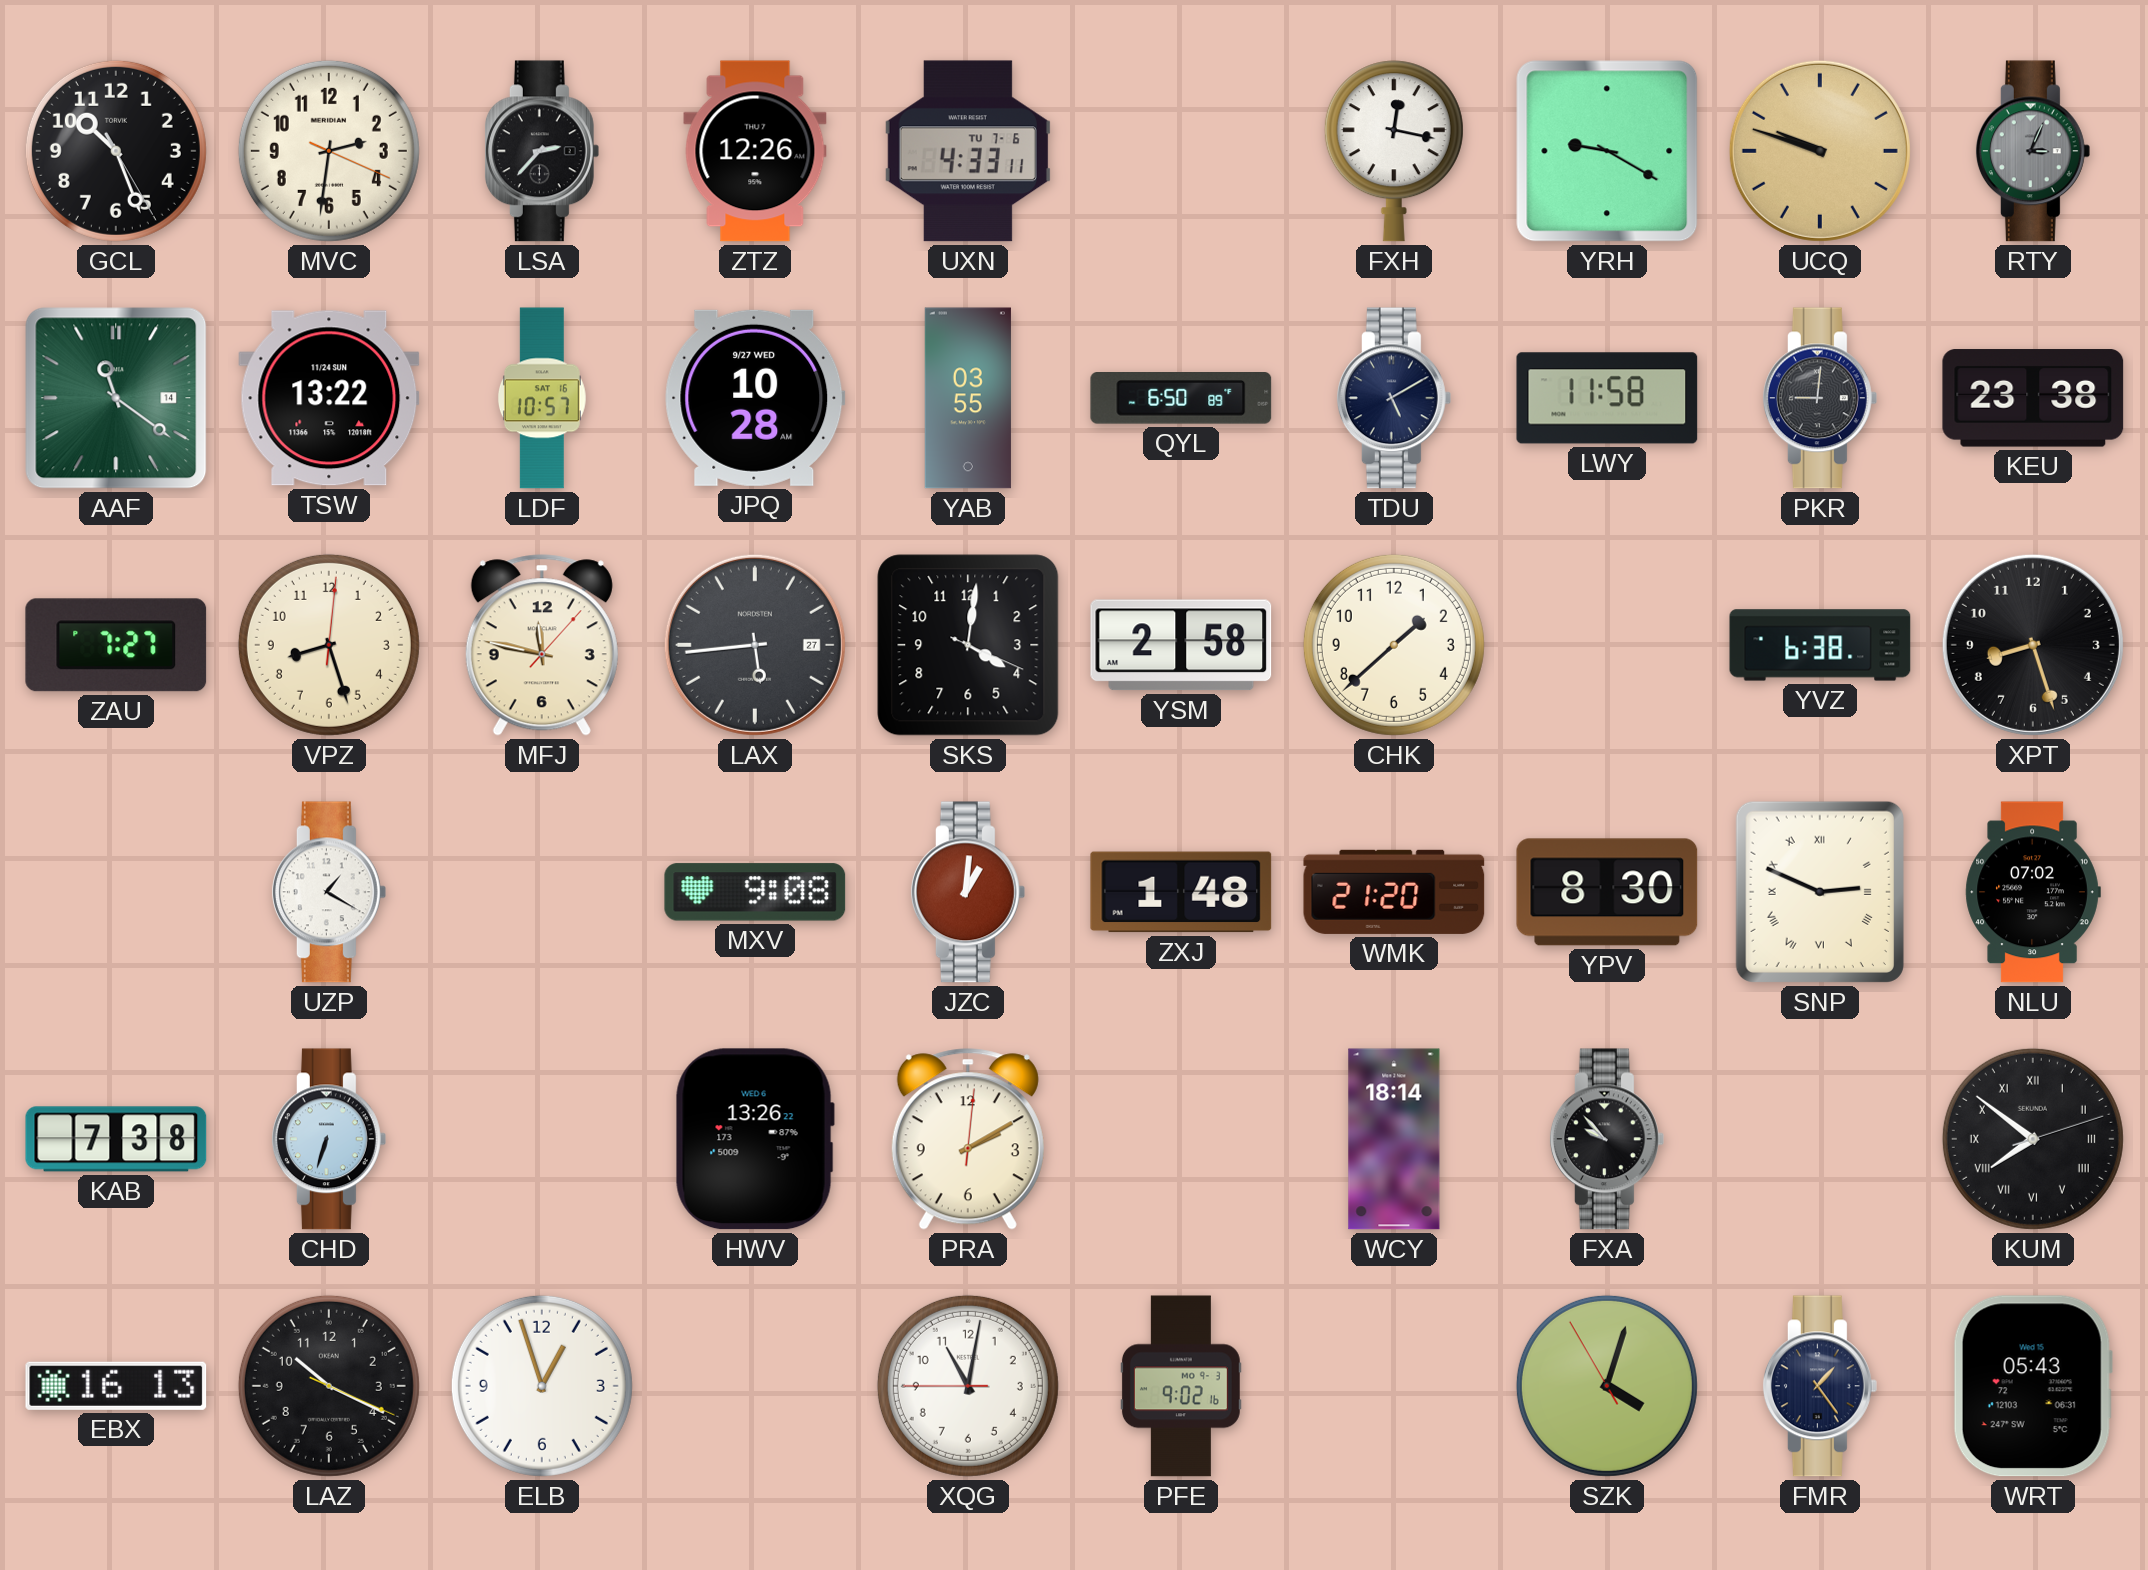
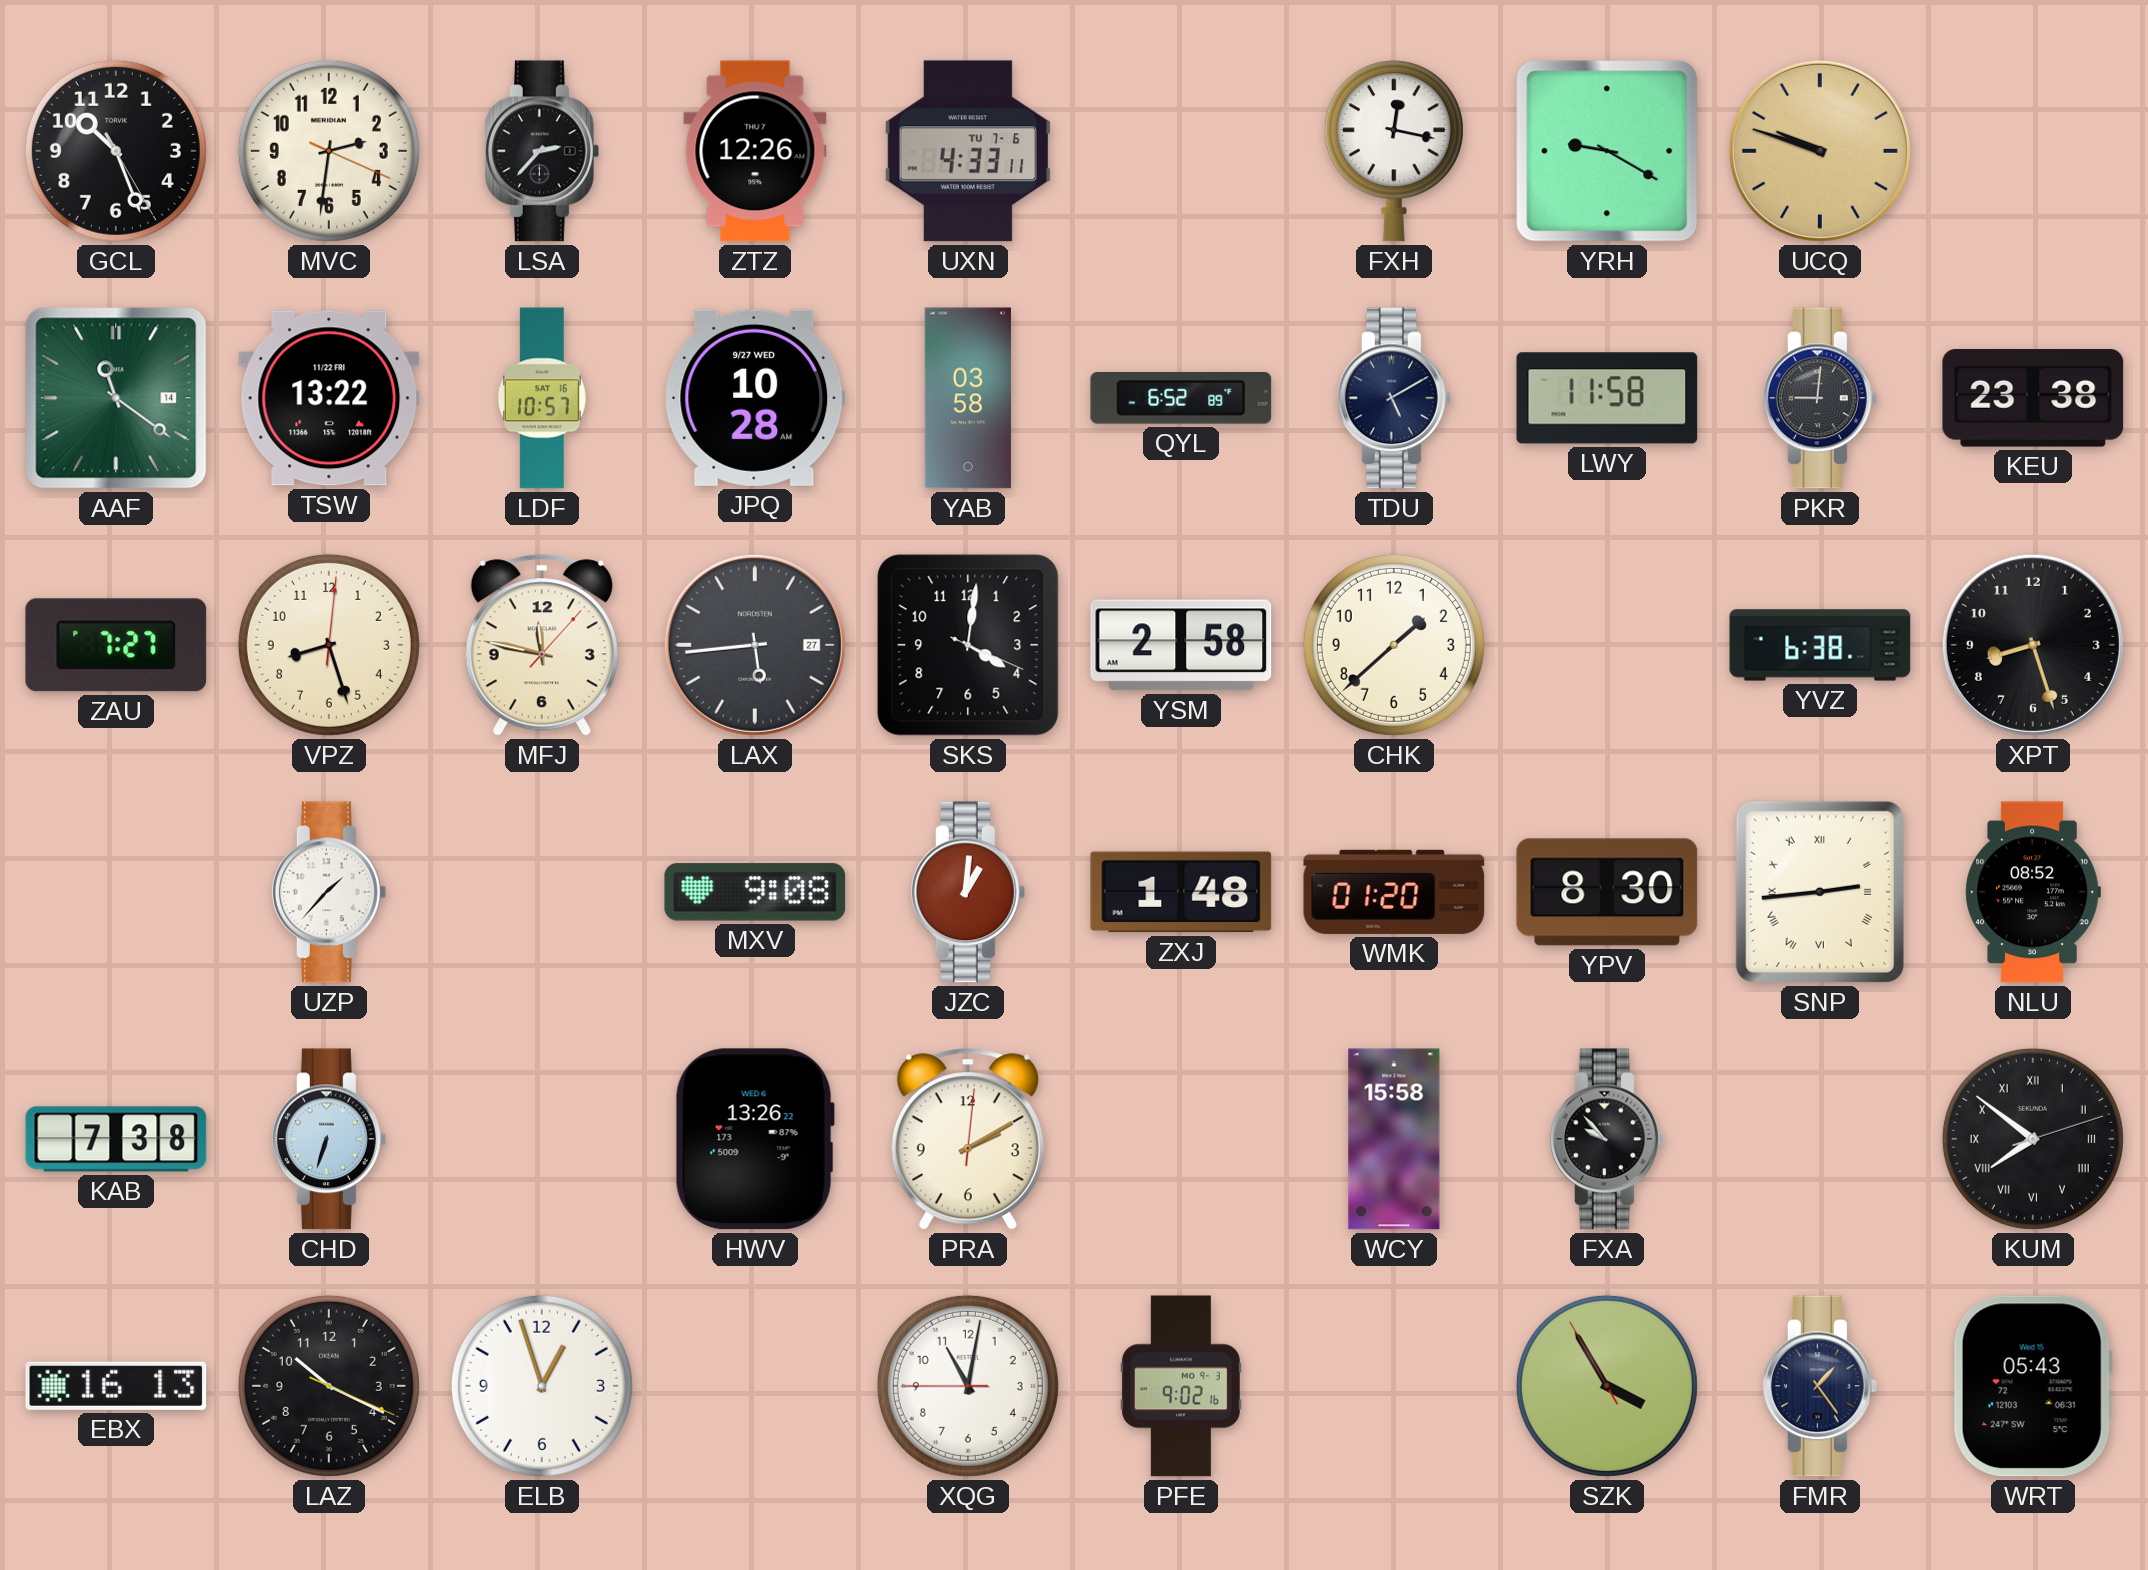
RTY: 3:04 -> none (2033, 151)
TSW date: 11/24 SUN -> 11/22 FRI (329, 398)
YAB: 03:55 -> 03:58 (968, 398)
QYL: 6:50 -> 6:52 (1181, 398)
UZP: 1:20 -> 1:37 (329, 892)
WMK: 21:20 -> 01:20 (1394, 892)
SNP: 2:49 -> 2:44 (1820, 892)
NLU: 07:02 -> 08:52 (2033, 892)
WCY: 18:14 -> 15:58 (1394, 1139)
SZK: 4:02 -> 3:54 (1607, 1386)
